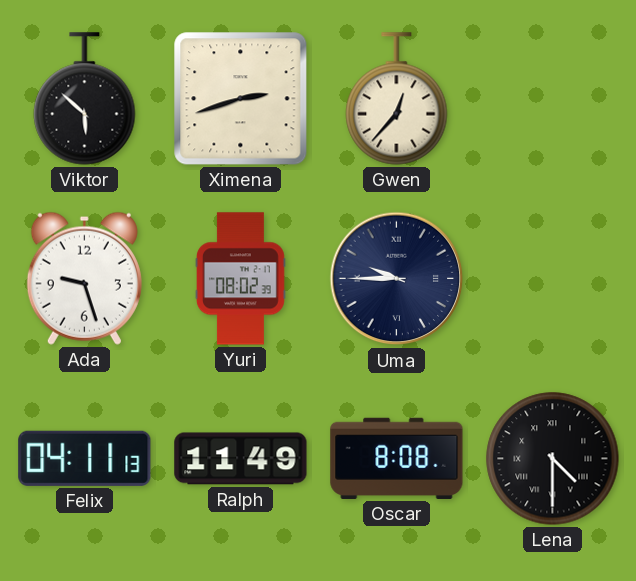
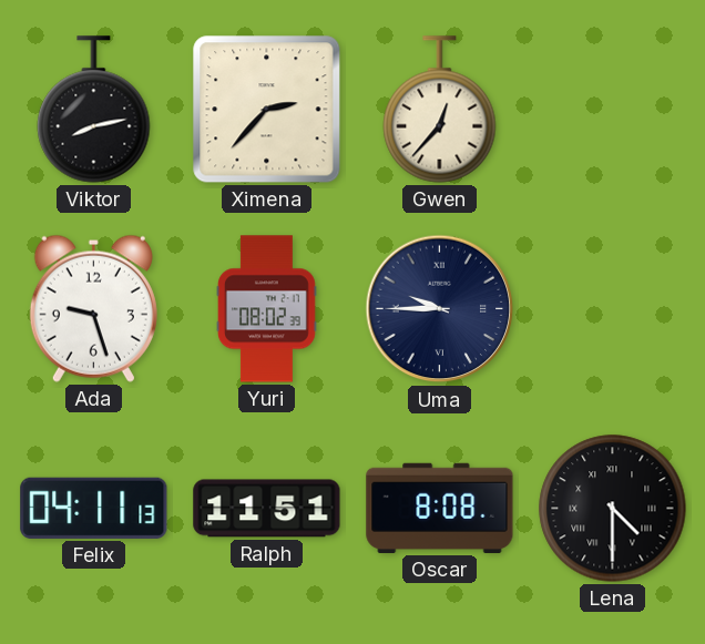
Viktor: 5:52 -> 8:13 (94, 110)
Ximena: 2:42 -> 2:37 (267, 110)
Ralph: 11:49 -> 11:51 (267, 509)
